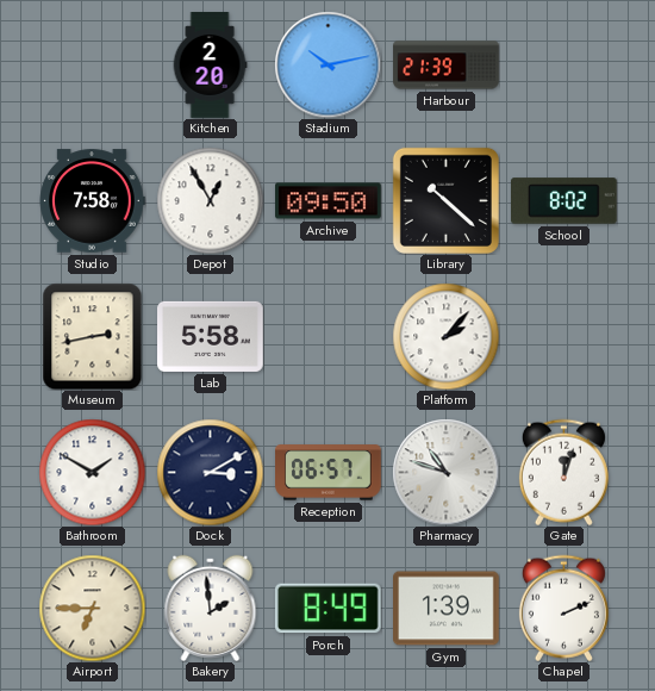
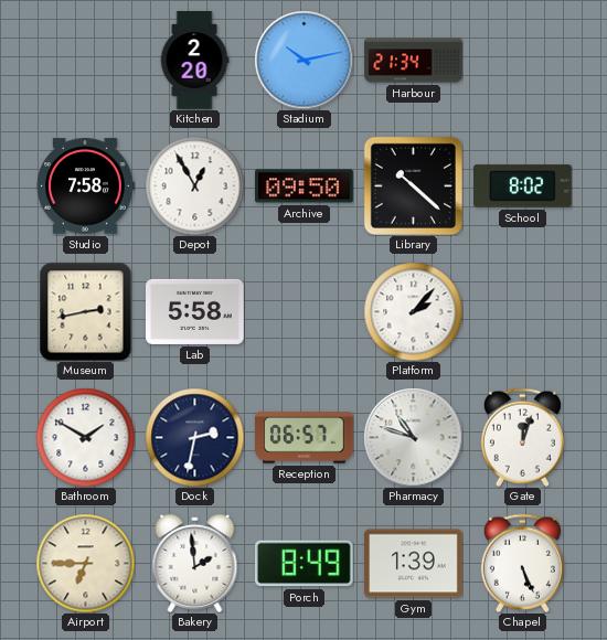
Harbour: 21:39 -> 21:34 (414, 61)
Dock: 3:10 -> 2:32 (194, 437)
Chapel: 2:11 -> 5:26 (522, 563)
